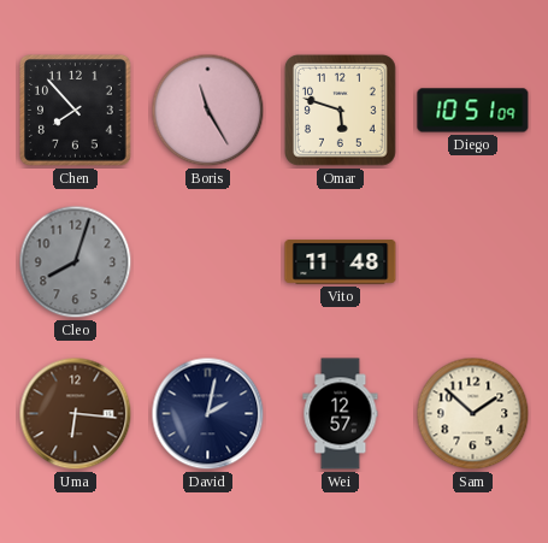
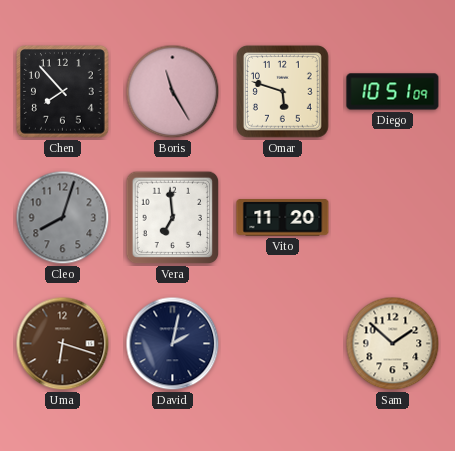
Vera: none -> 6:59 (173, 218)
Vito: 11:48 -> 11:20 (283, 218)
Uma: 6:16 -> 6:18 (63, 344)
Wei: 12:57 -> none (341, 414)
